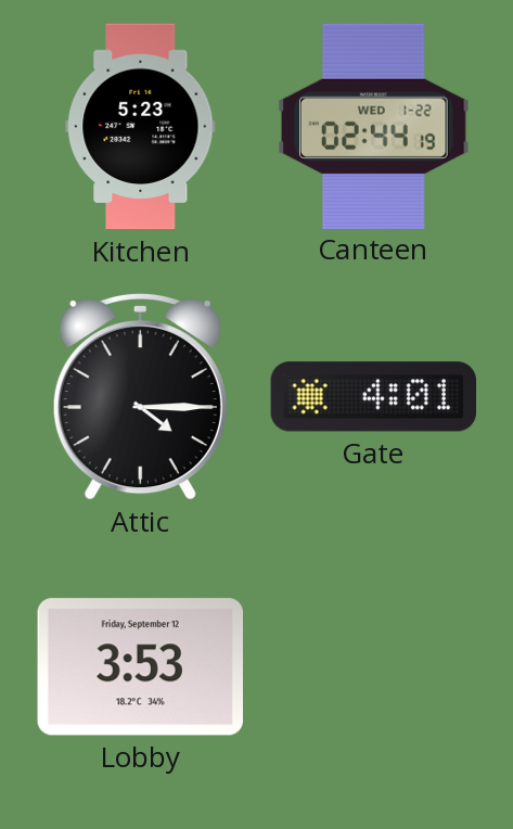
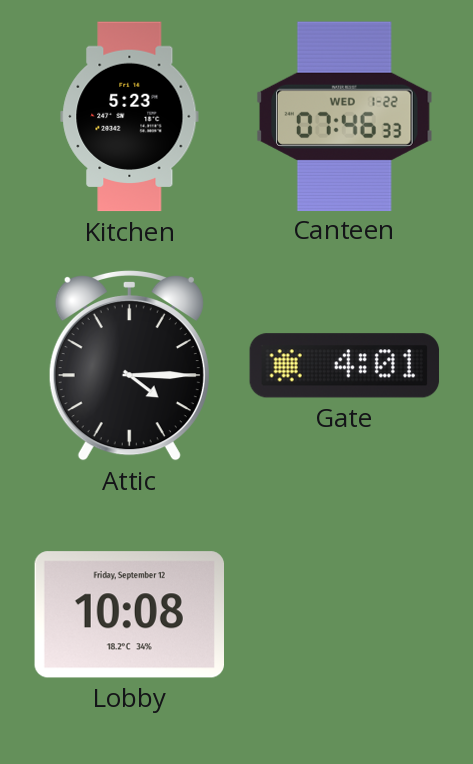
Canteen: 02:44 -> 07:46 (345, 116)
Lobby: 3:53 -> 10:08 (129, 615)
